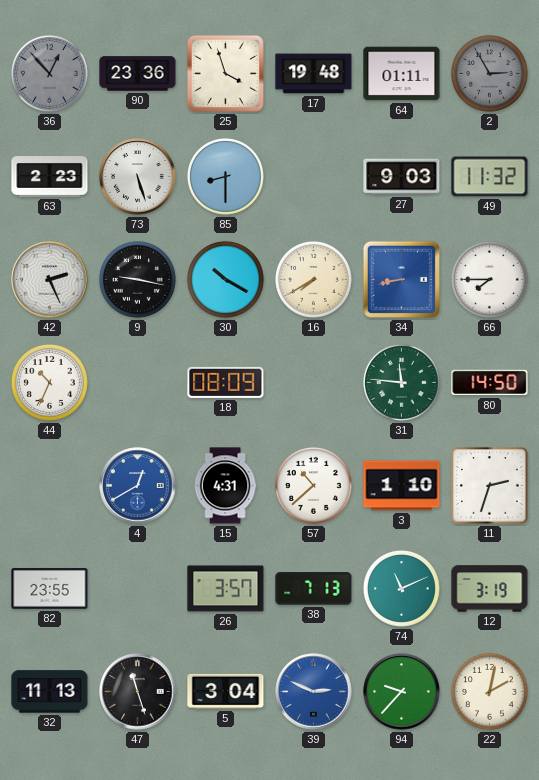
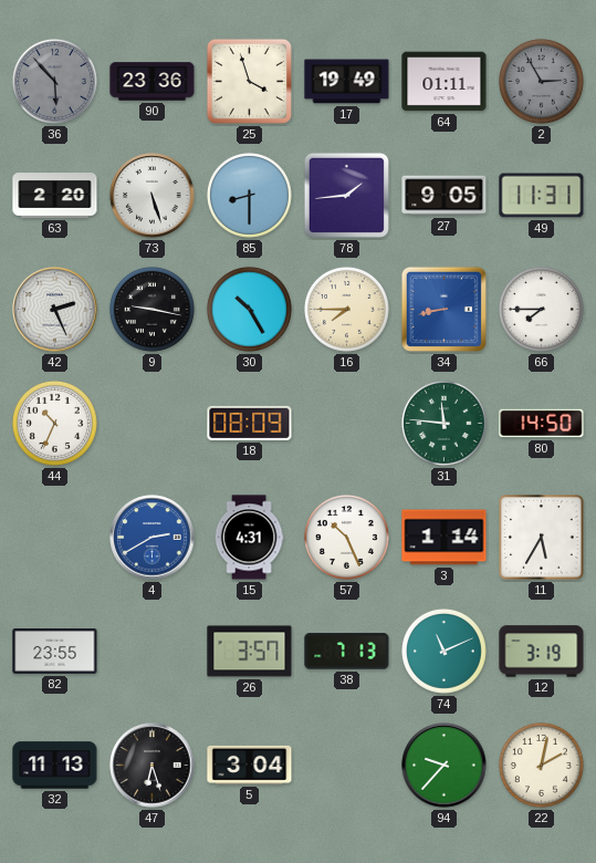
36: 12:53 -> 5:53 (54, 81)
17: 19:48 -> 19:49 (347, 82)
63: 2:23 -> 2:20 (55, 196)
78: none -> 1:44 (346, 195)
27: 9:03 -> 9:05 (445, 196)
49: 11:32 -> 11:31 (542, 196)
30: 10:20 -> 10:25 (249, 309)
16: 7:40 -> 7:45 (346, 309)
4: 12:40 -> 2:40 (153, 538)
57: 10:38 -> 10:26 (346, 537)
3: 1:10 -> 1:14 (445, 538)
11: 2:33 -> 5:35 (542, 538)
47: 11:27 -> 6:27 (153, 766)
39: 2:49 -> none (314, 692)
